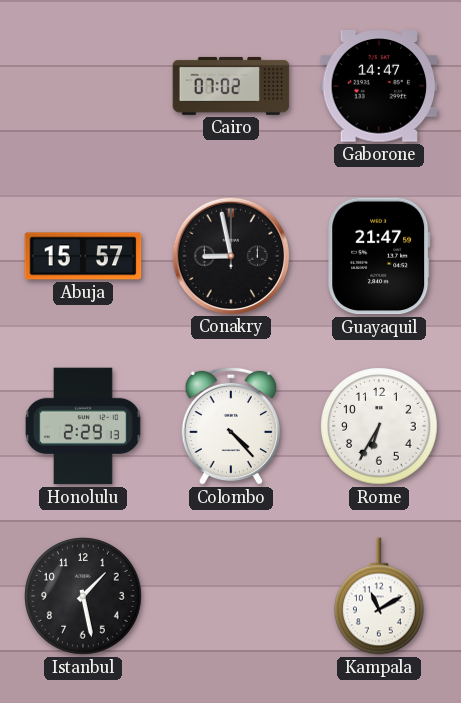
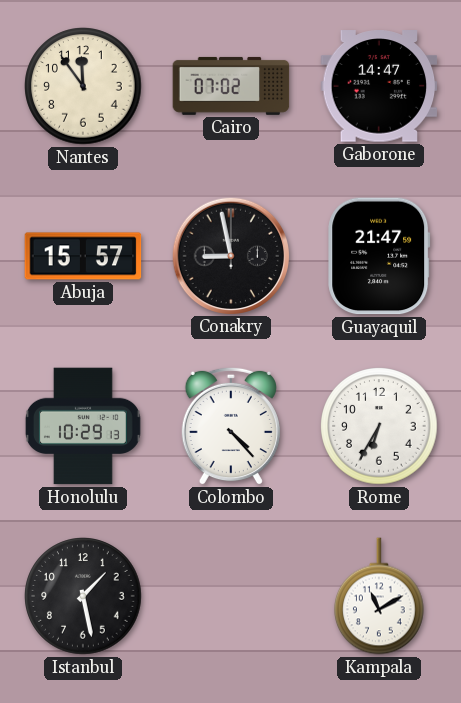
Nantes: none -> 11:54 (83, 86)
Honolulu: 2:29 -> 10:29 (83, 426)
